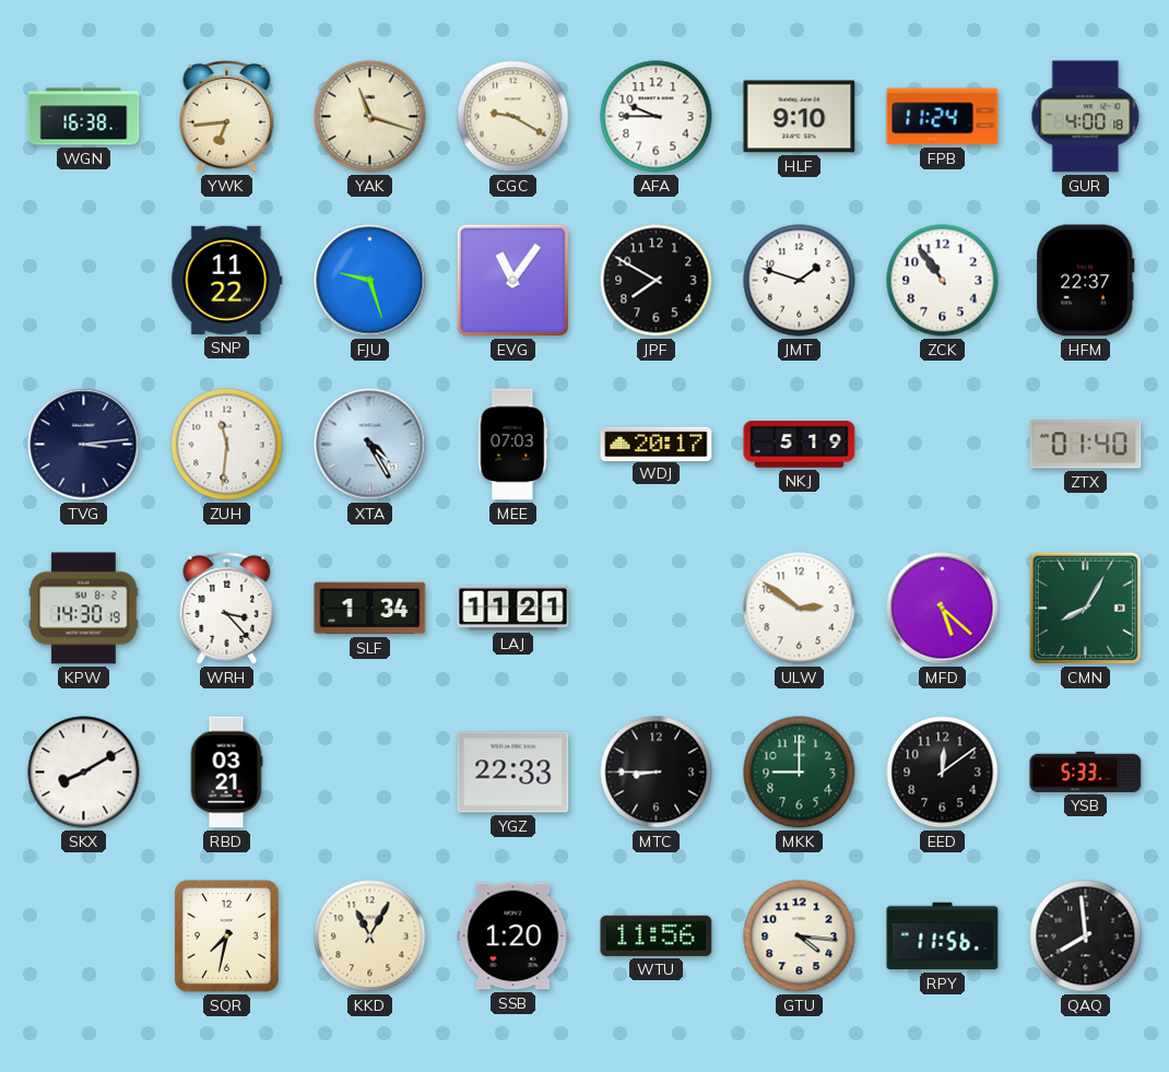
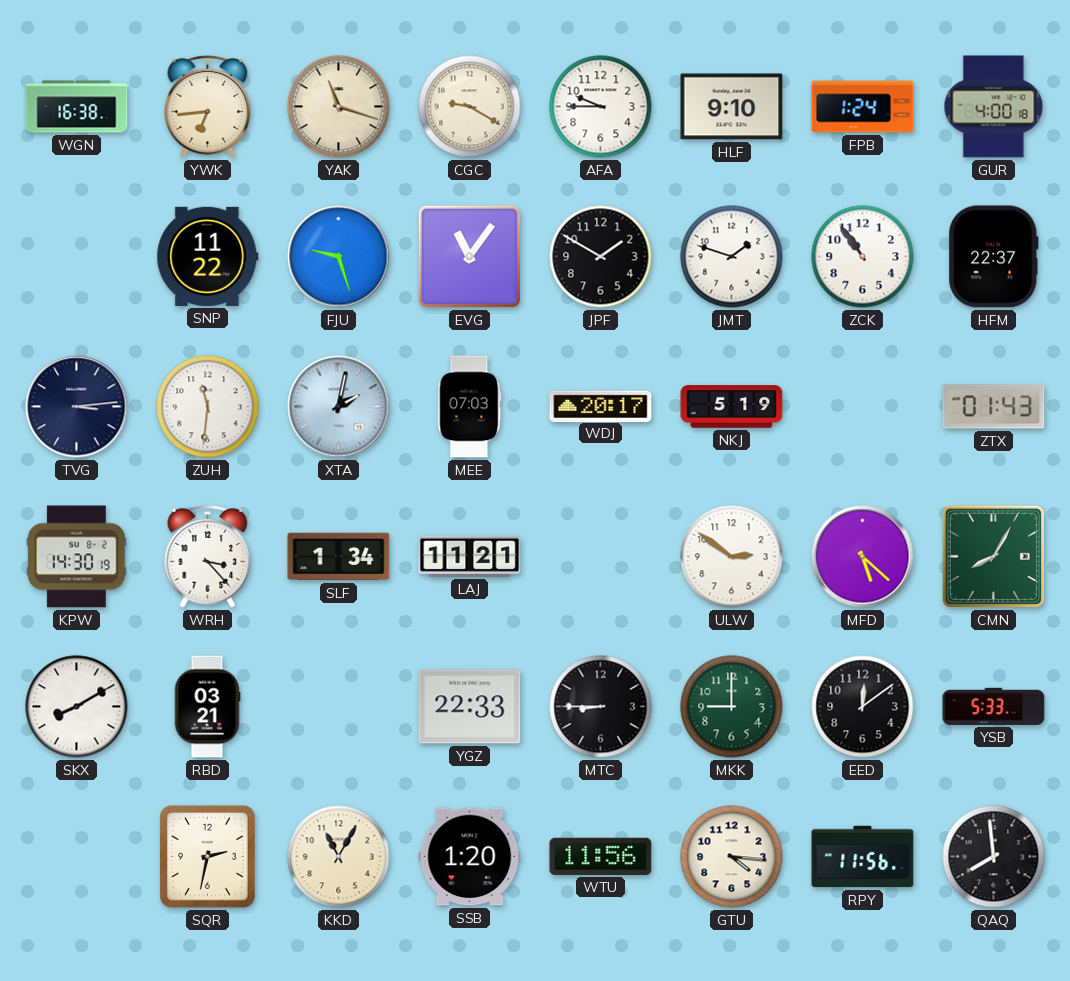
FPB: 11:24 -> 1:24 (863, 107)
JPF: 7:50 -> 1:50 (601, 257)
XTA: 4:25 -> 2:02 (339, 407)
ZTX: 01:40 -> 01:43 (994, 407)
SQR: 7:32 -> 2:32 (208, 857)
